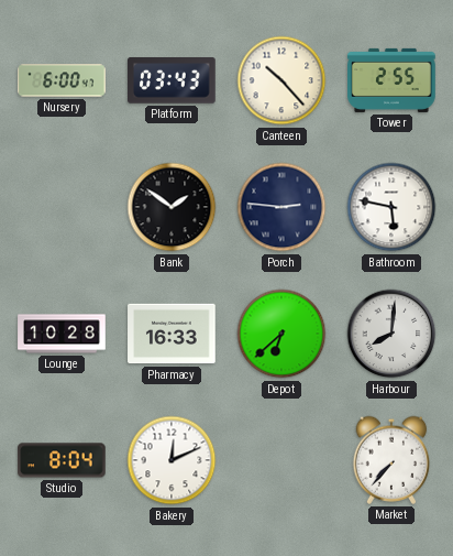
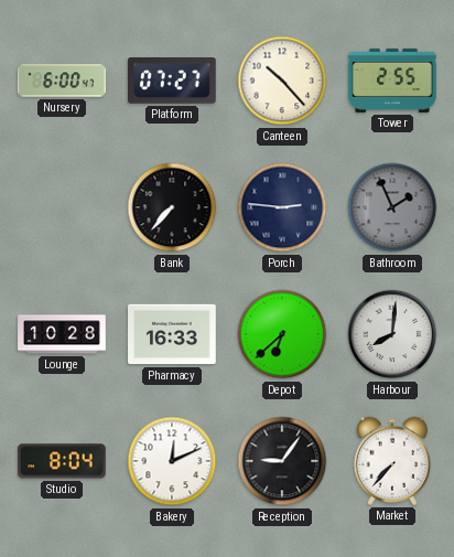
Platform: 03:43 -> 07:27 (173, 82)
Bank: 1:51 -> 7:37 (172, 207)
Bathroom: 5:47 -> 1:56 (392, 207)
Bathroom dial: white -> grey (392, 207)
Reception: none -> 9:06 (282, 461)
